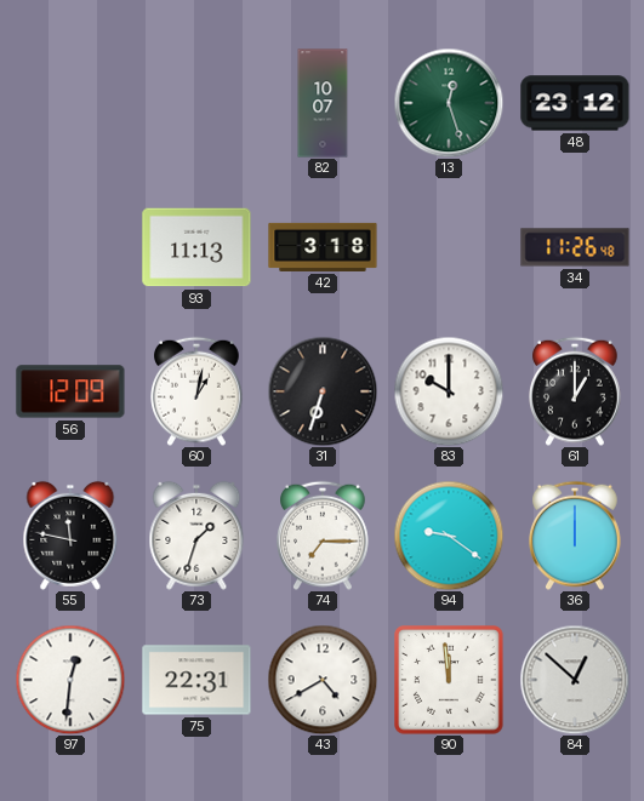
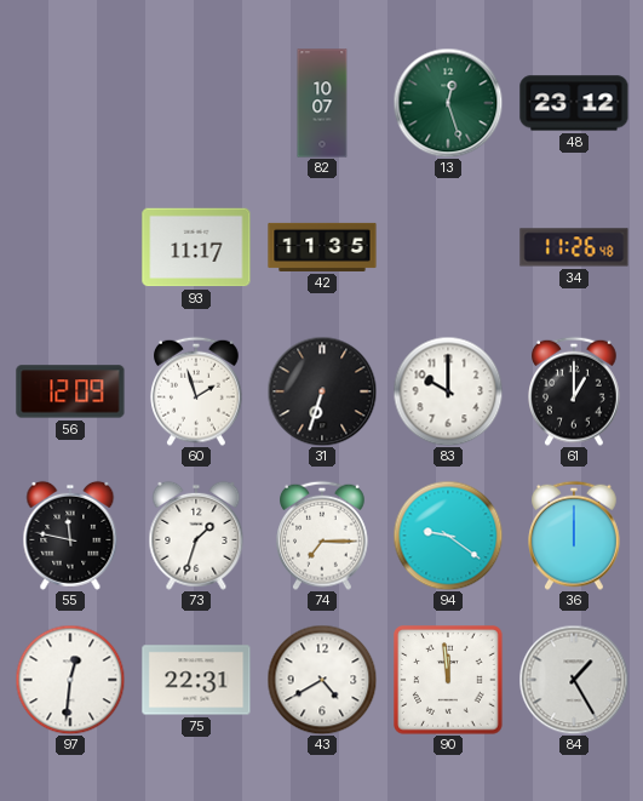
93: 11:13 -> 11:17 (196, 247)
42: 3:18 -> 11:35 (322, 247)
60: 1:02 -> 1:57 (197, 391)
84: 12:52 -> 1:25 (574, 680)
